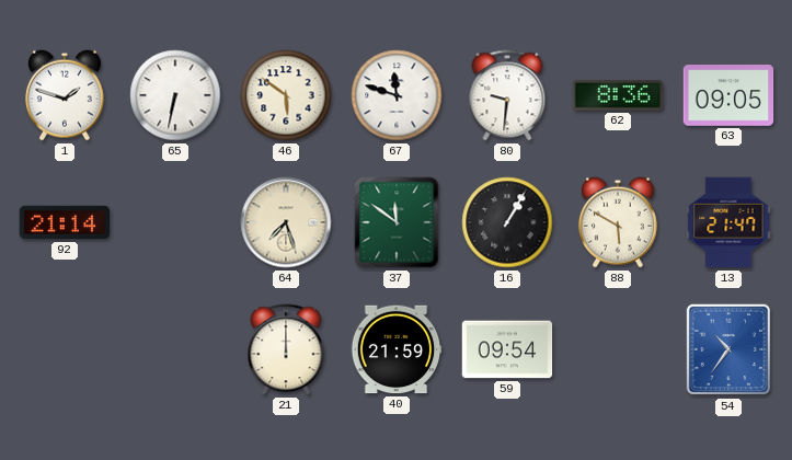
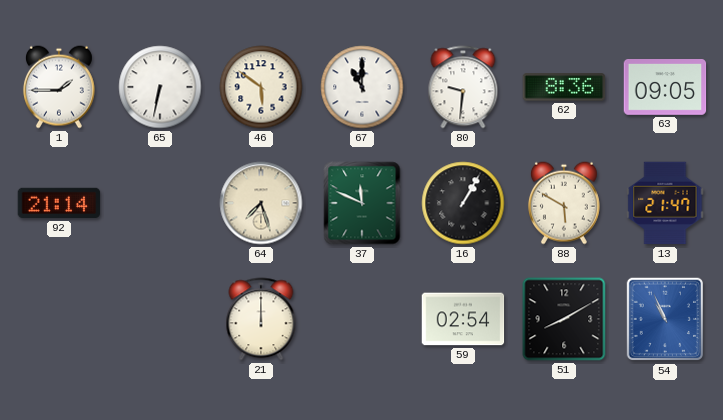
1: 1:48 -> 1:45 (59, 87)
67: 11:48 -> 11:00 (362, 87)
37: 11:51 -> 11:49 (362, 203)
40: 21:59 -> none (397, 349)
59: 09:54 -> 02:54 (463, 319)
51: none -> 8:10 (564, 319)
54: 10:36 -> 10:56 (665, 319)
